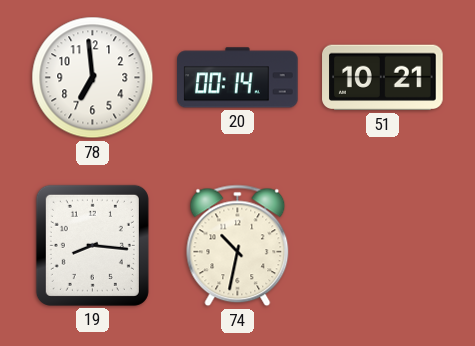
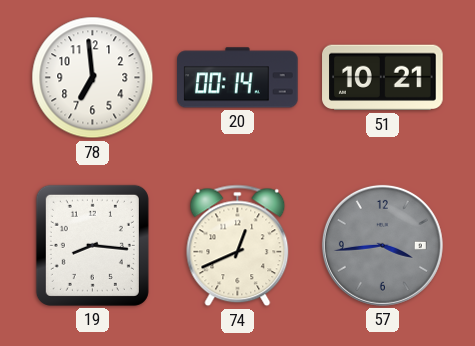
74: 10:32 -> 12:41 (238, 246)
57: none -> 3:44 (382, 245)
